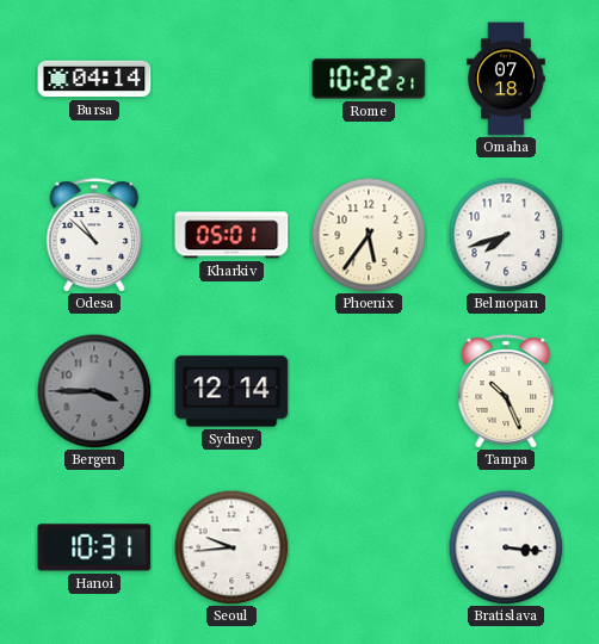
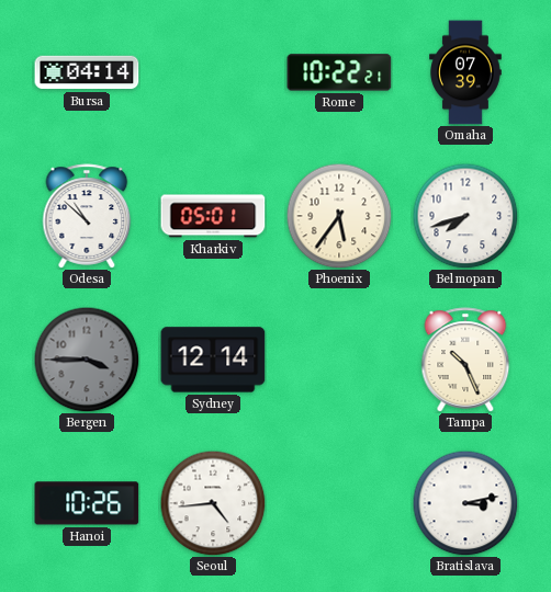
Omaha: 07:18 -> 07:39 (465, 72)
Hanoi: 10:31 -> 10:26 (87, 503)
Seoul: 9:44 -> 4:44 (213, 503)
Bratislava: 3:16 -> 3:13 (465, 503)
